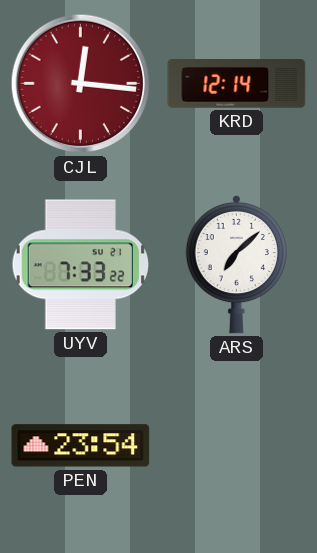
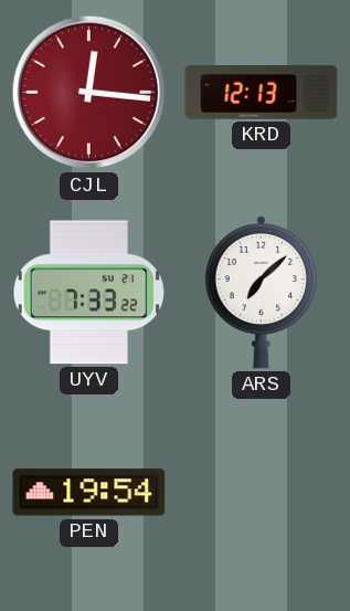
KRD: 12:14 -> 12:13 (262, 93)
PEN: 23:54 -> 19:54 (89, 493)
